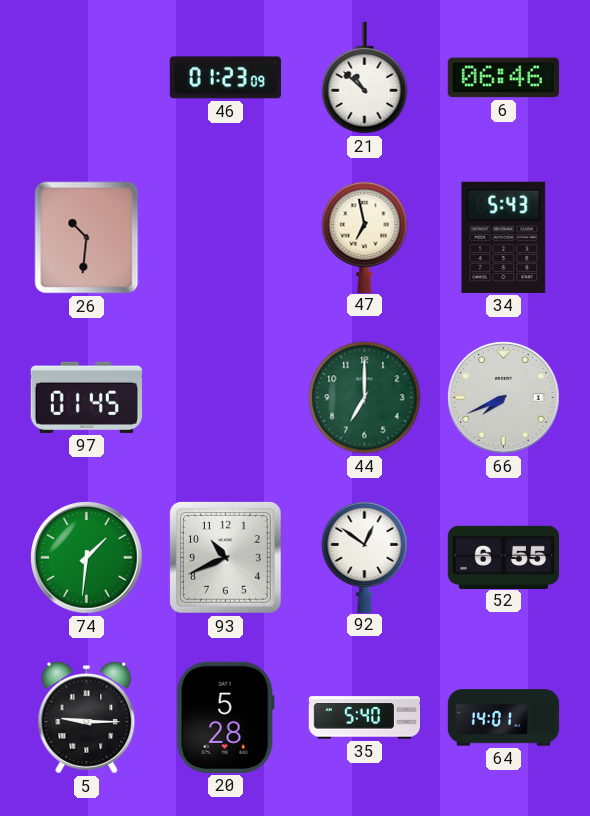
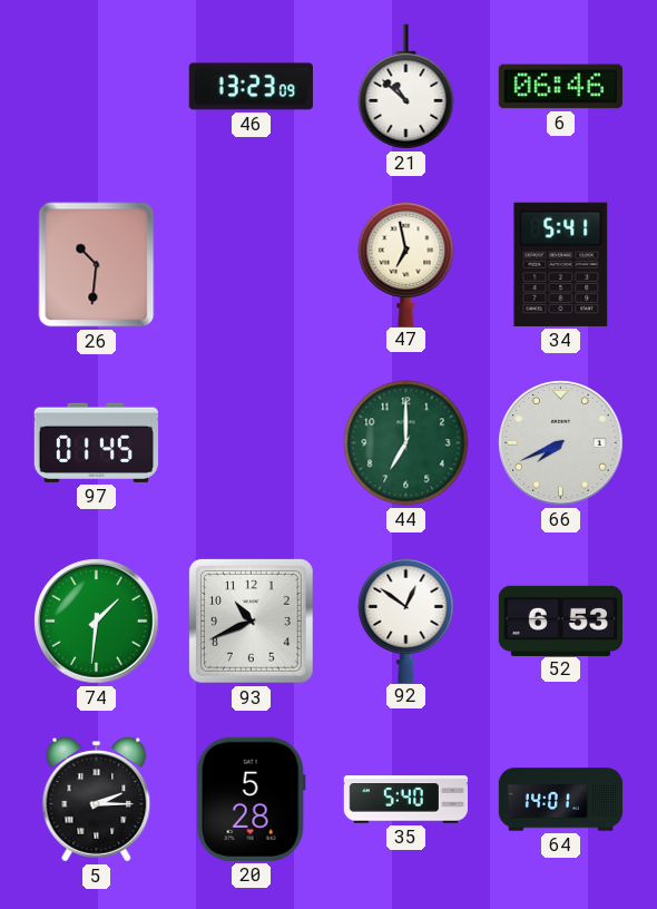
46: 01:23 -> 13:23 (251, 87)
34: 5:43 -> 5:41 (561, 264)
52: 6:55 -> 6:53 (560, 620)
5: 9:15 -> 2:15 (97, 800)
